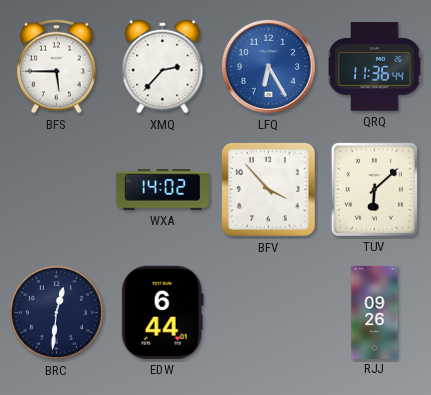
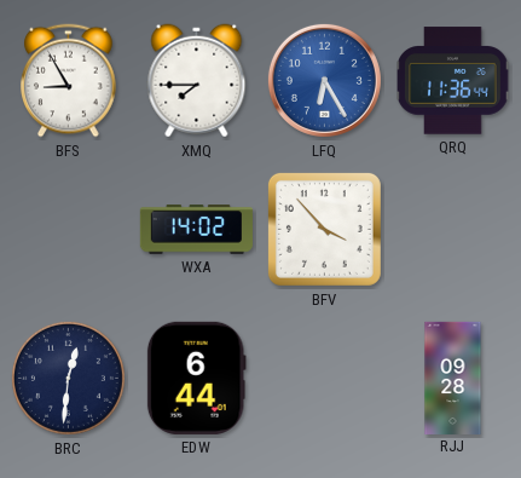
BFS: 5:45 -> 8:55 (69, 81)
XMQ: 2:37 -> 7:45 (197, 81)
TUV: 6:08 -> none (374, 189)
RJJ: 09:26 -> 09:28 (453, 378)
